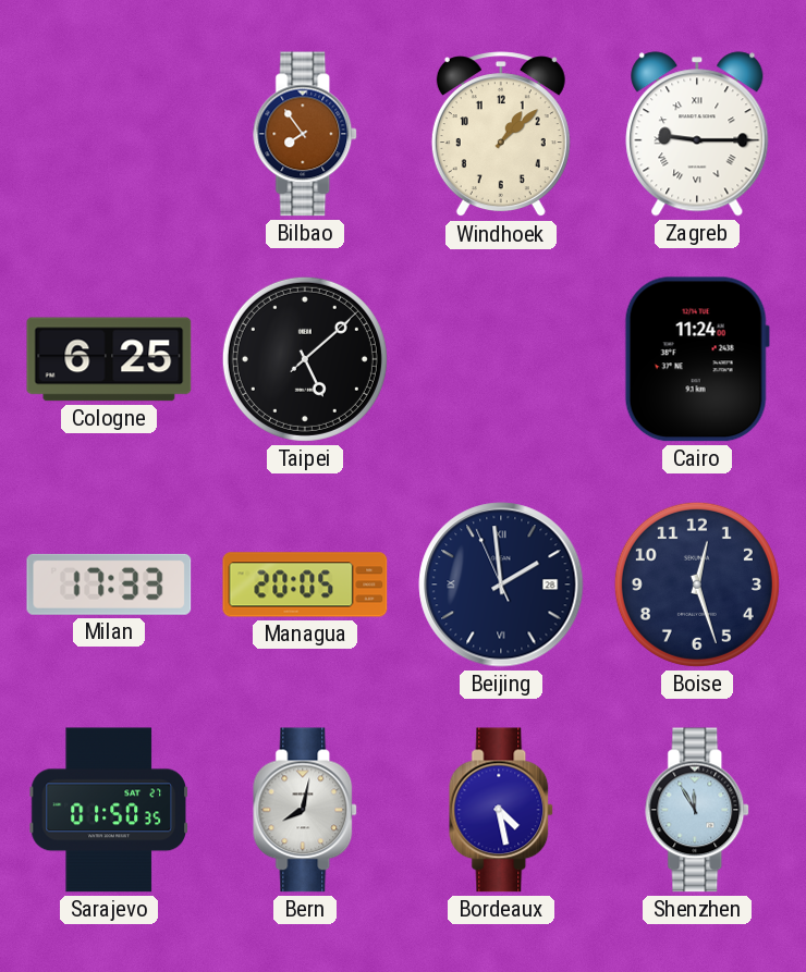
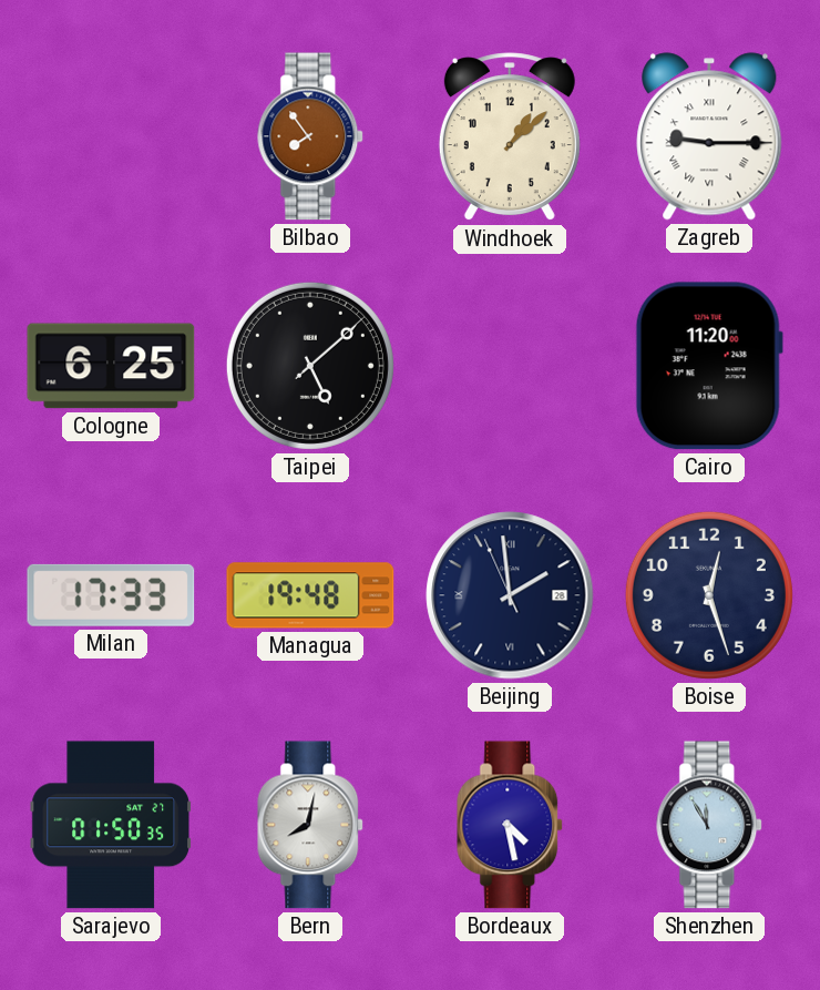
Cairo: 11:24 -> 11:20 (709, 366)
Managua: 20:05 -> 19:48 (310, 595)
